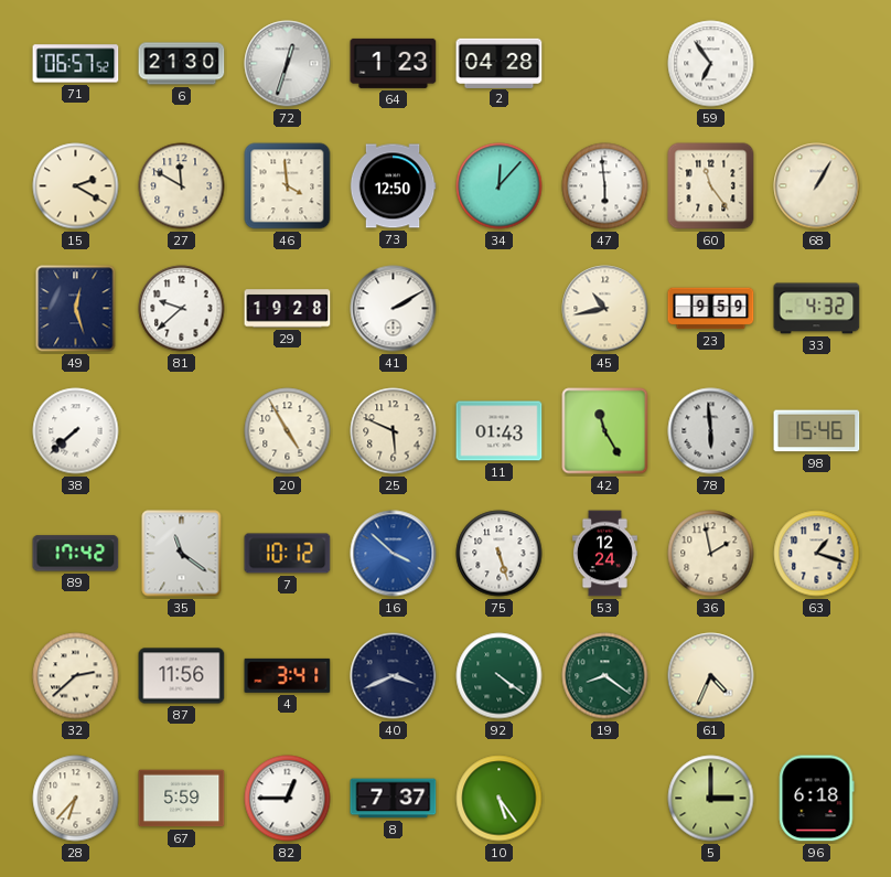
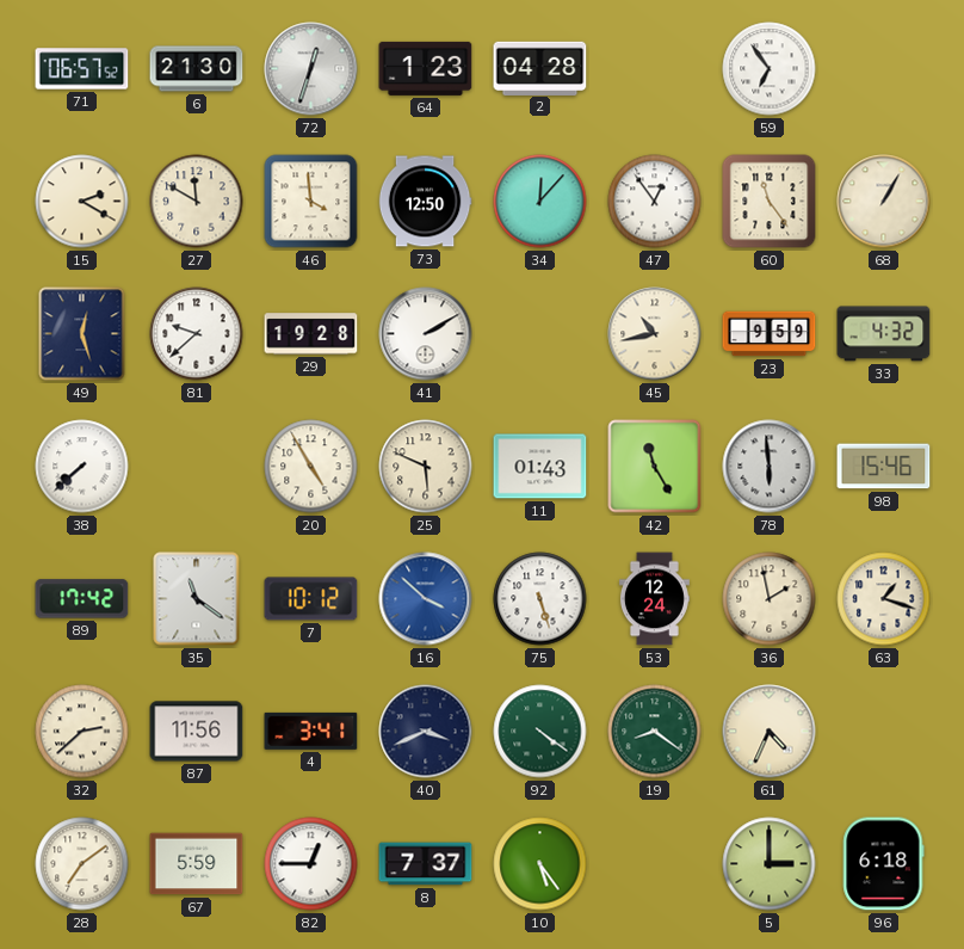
47: 5:59 -> 12:54 (655, 202)
28: 6:37 -> 7:09 (82, 864)
